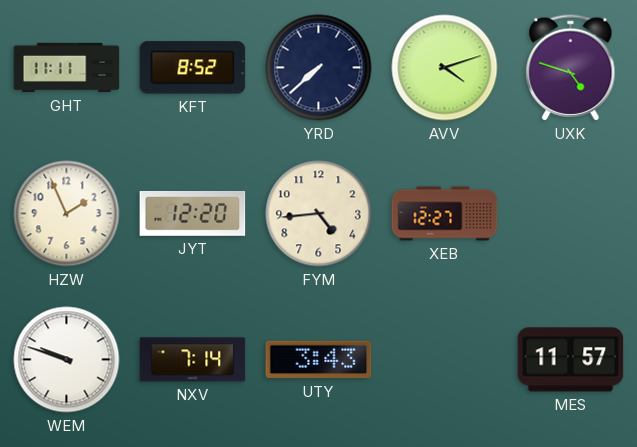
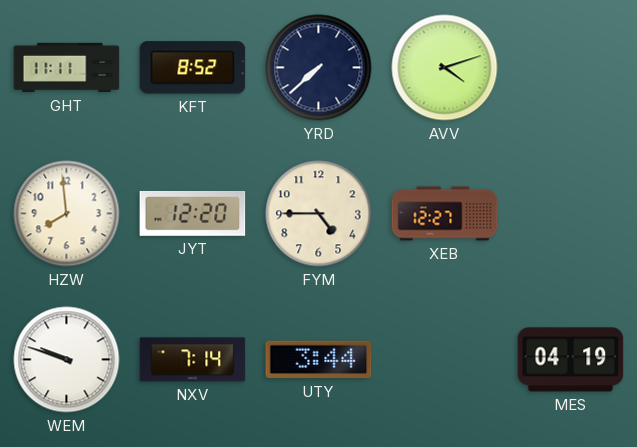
UXK: 4:48 -> none (571, 68)
HZW: 1:56 -> 7:59 (67, 214)
FYM: 4:44 -> 4:45 (319, 214)
UTY: 3:43 -> 3:44 (319, 360)
MES: 11:57 -> 04:19 (571, 360)
